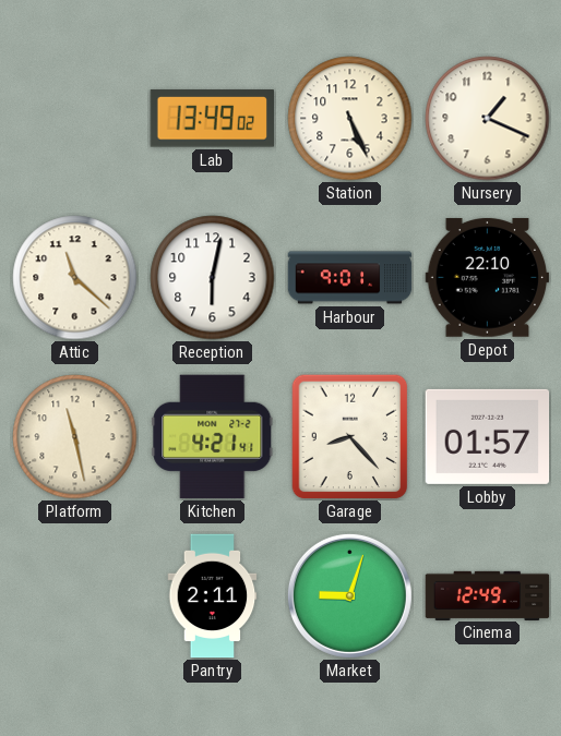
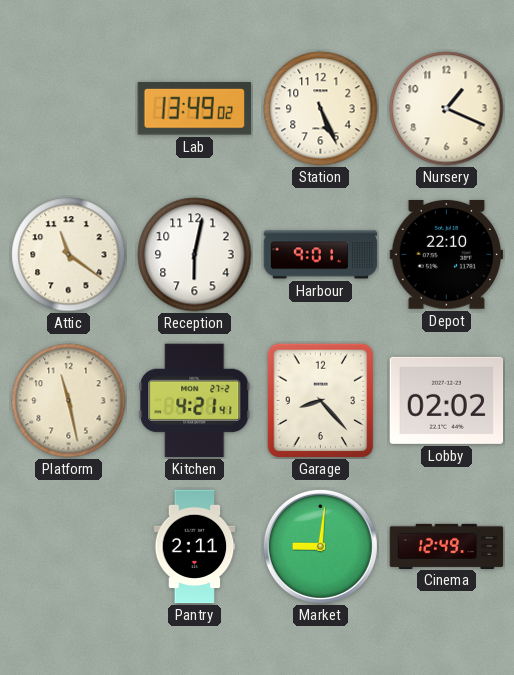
Attic: 11:22 -> 11:21 (69, 255)
Lobby: 01:57 -> 02:02 (447, 400)
Market: 9:03 -> 9:01 (320, 546)
